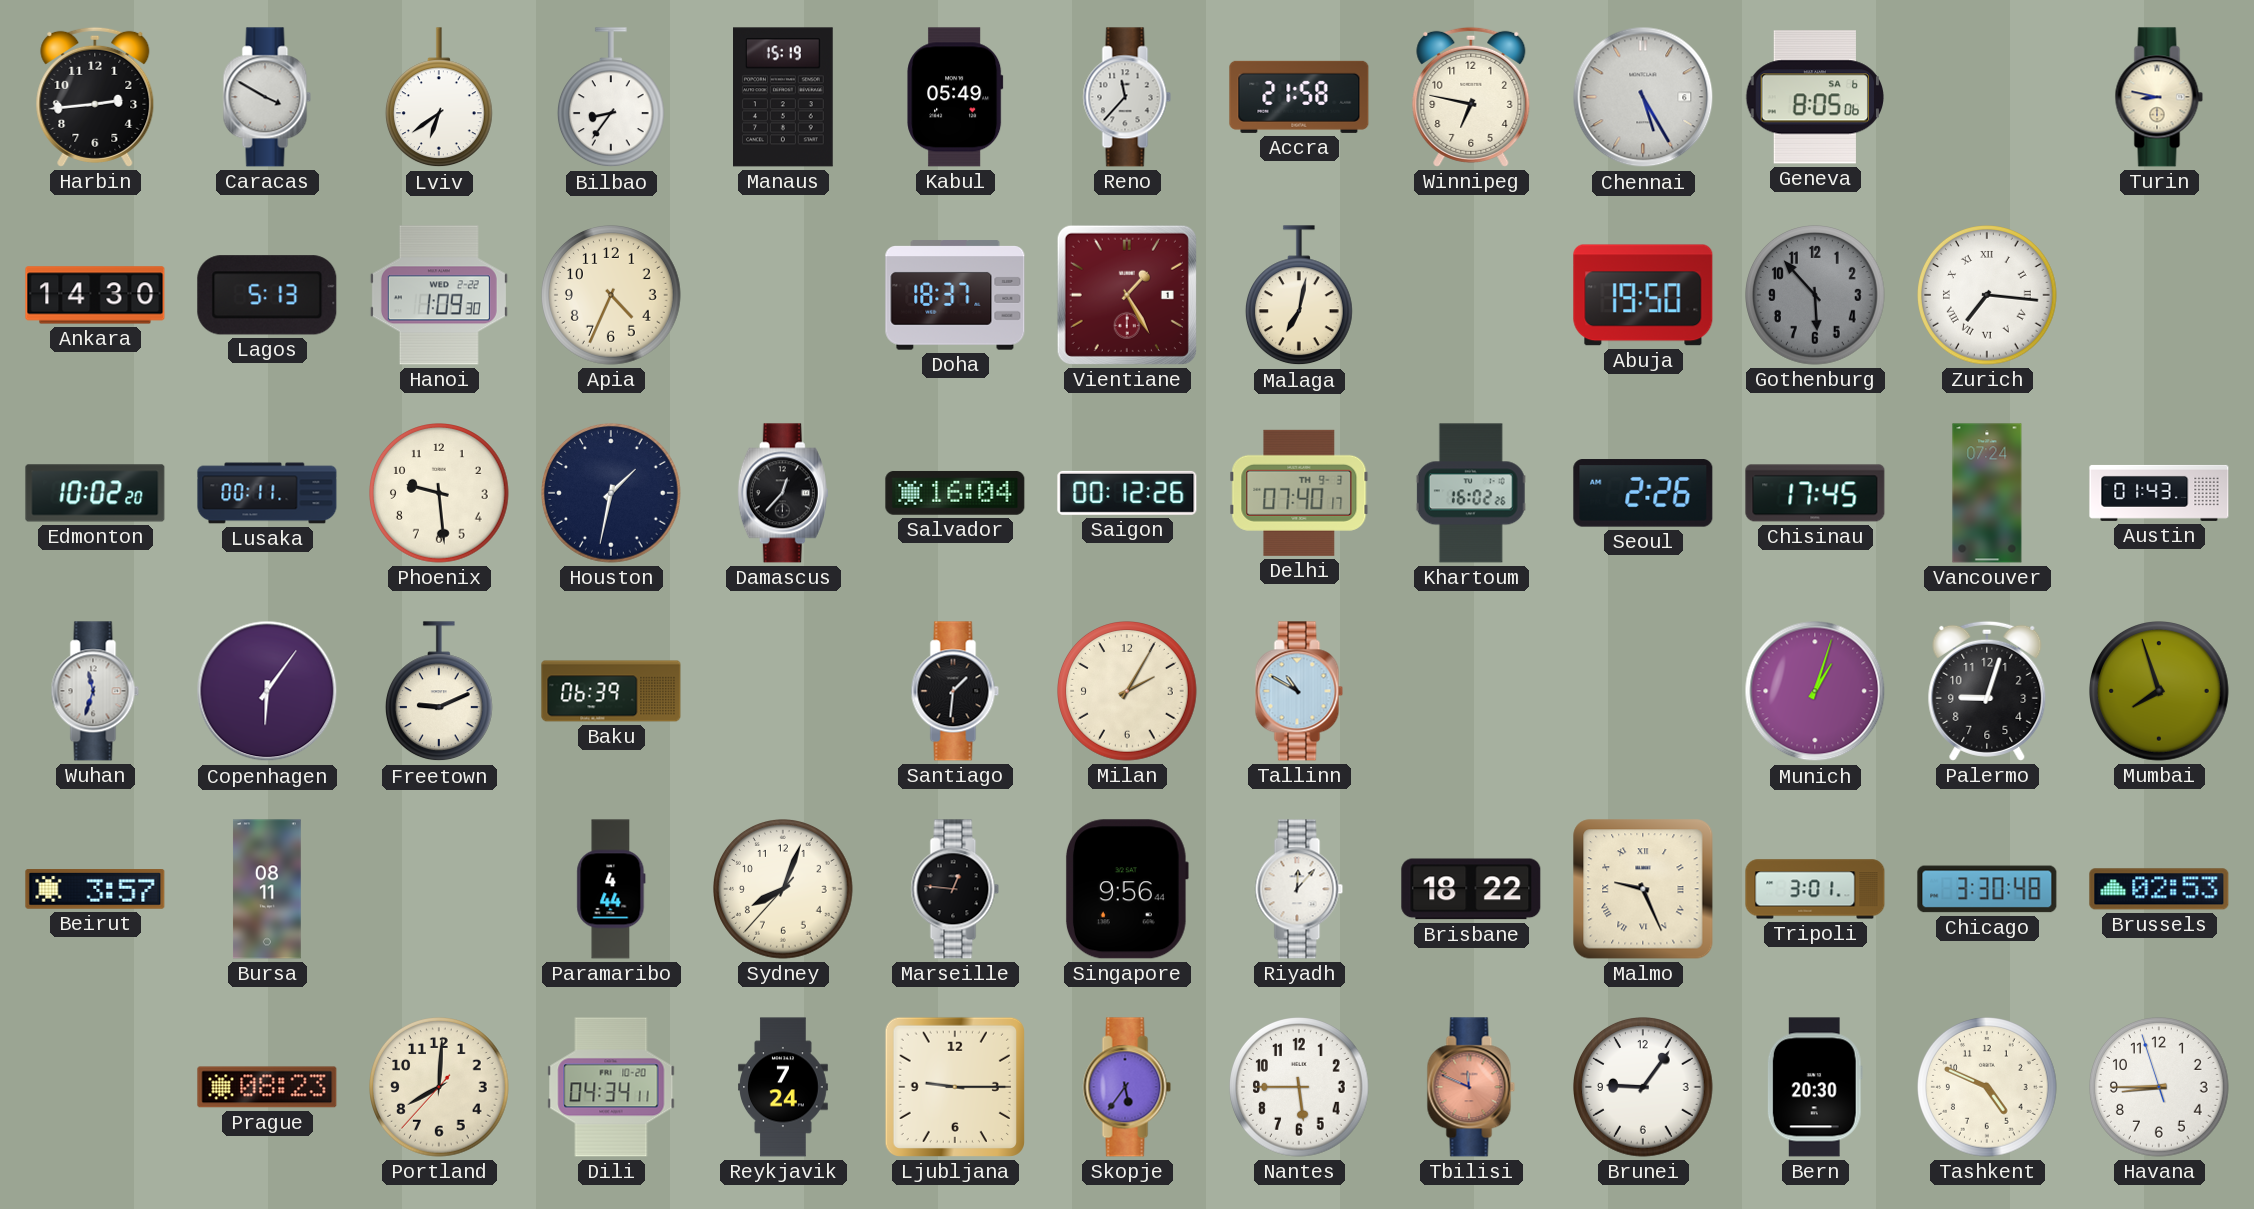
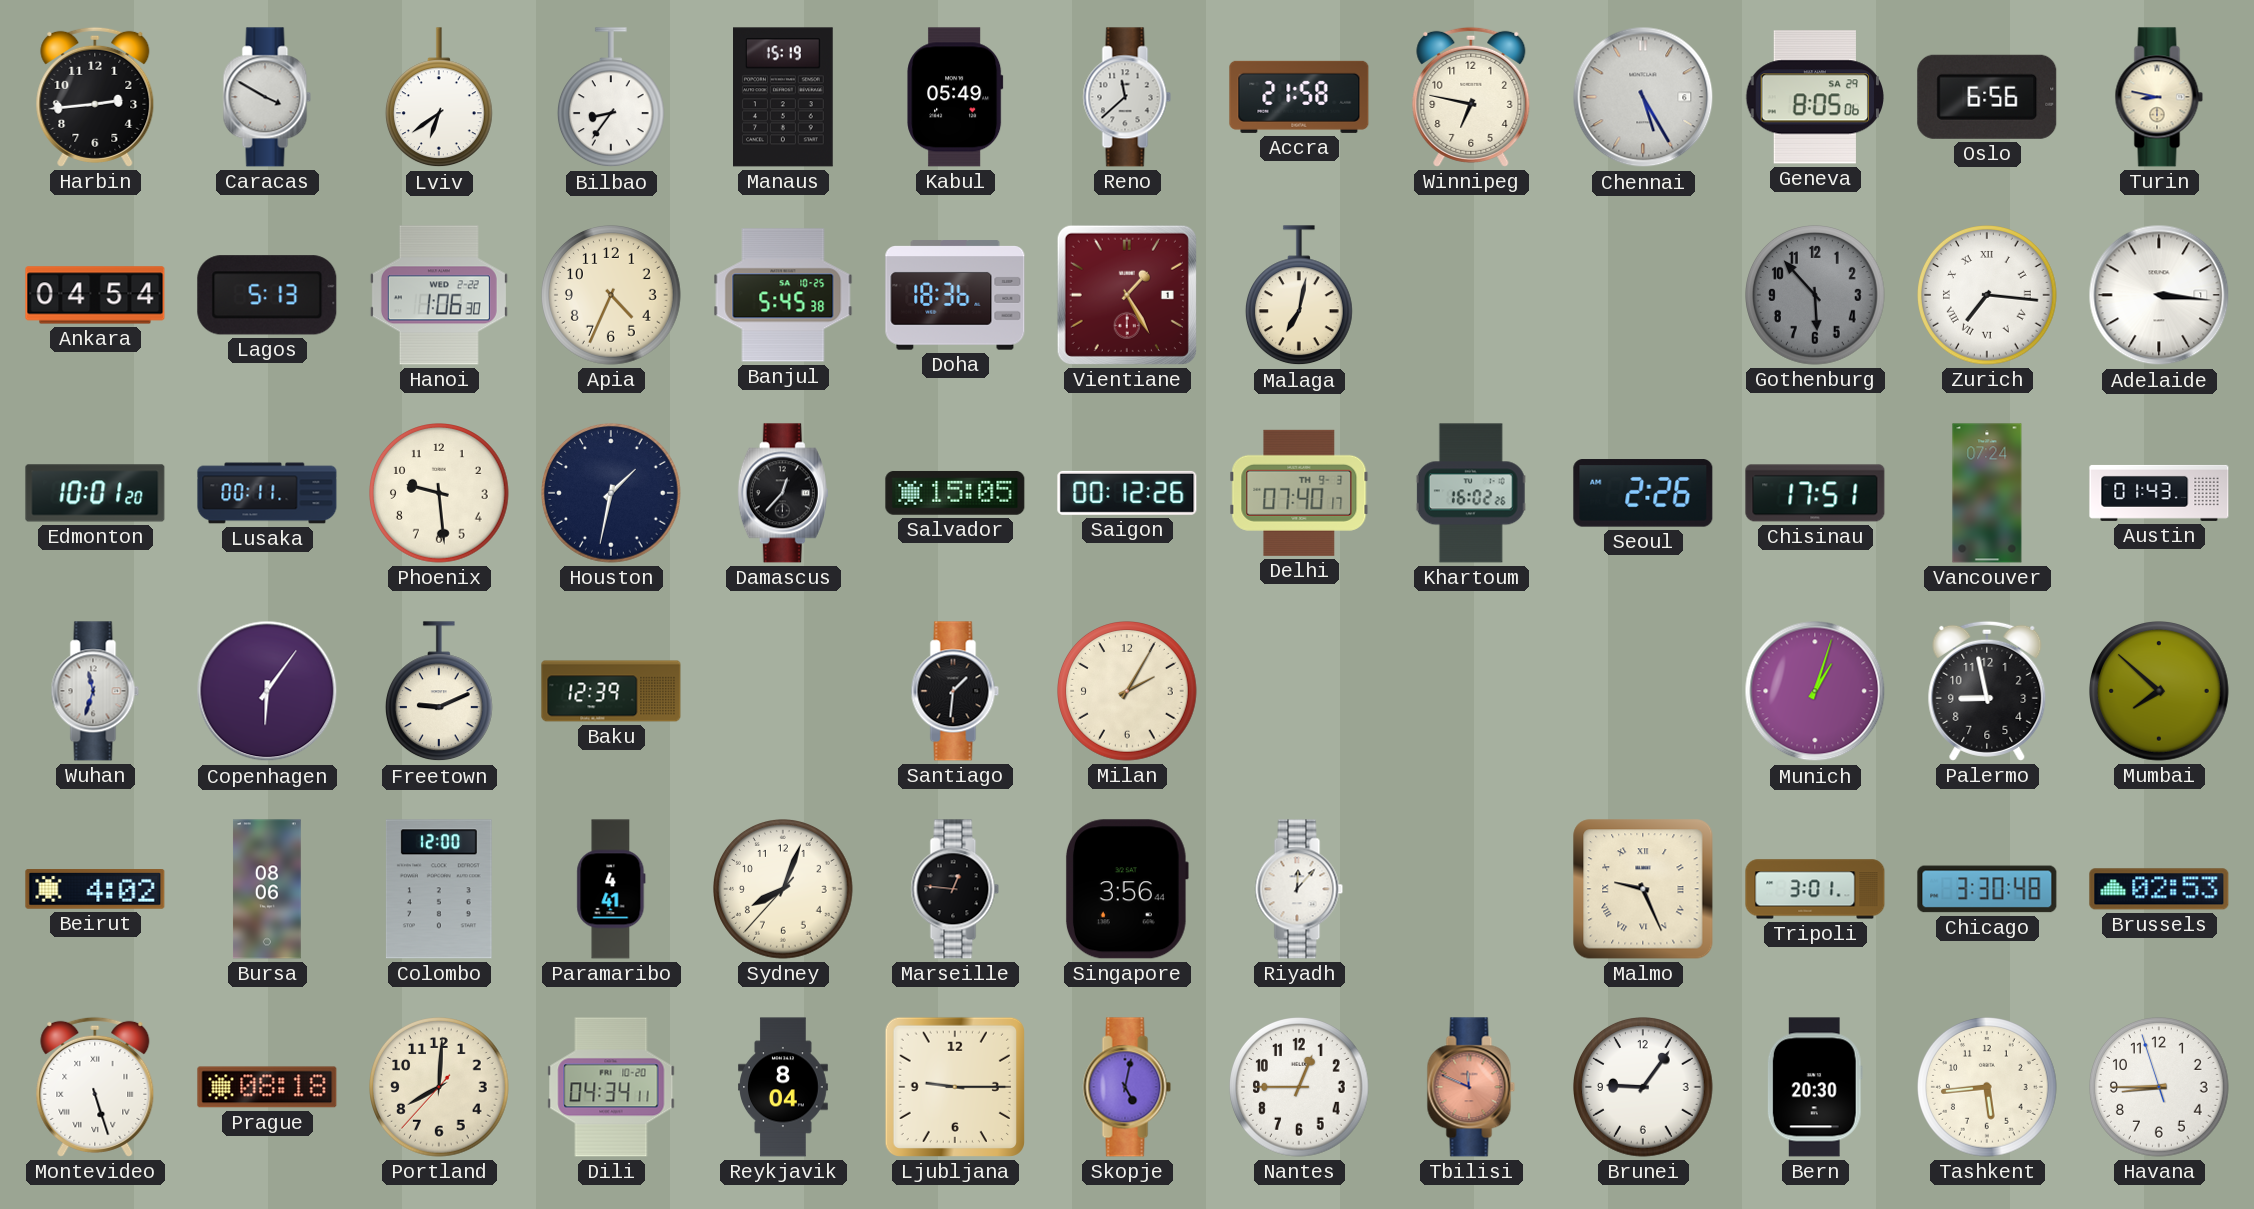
Reno: 11:37 -> 11:38 (1127, 97)
Geneva date: SA 6 -> SA 29 (1814, 97)
Oslo: none -> 6:56 (1987, 97)
Ankara: 14:30 -> 04:54 (95, 295)
Hanoi: 1:09 -> 1:06 (439, 295)
Banjul: none -> 5:45 (783, 295)
Doha: 18:37 -> 18:36 (955, 295)
Abuja: 19:50 -> none (1643, 295)
Adelaide: none -> 3:16 (2159, 295)
Edmonton: 10:02 -> 10:01 (95, 493)
Salvador: 16:04 -> 15:05 (955, 493)
Chisinau: 17:45 -> 17:51 (1815, 493)
Baku: 06:39 -> 12:39 (611, 691)
Tallinn: 10:50 -> none (1299, 691)
Palermo: 9:03 -> 8:58 (1987, 691)
Mumbai: 7:57 -> 7:52 (2160, 692)
Beirut: 3:57 -> 4:02 (95, 890)
Bursa: 08:11 -> 08:06 (267, 889)
Colombo: none -> 12:00 (439, 889)
Paramaribo: 4:44 -> 4:41 (611, 889)
Singapore: 9:56 -> 3:56 (1127, 889)
Brisbane: 18:22 -> none (1471, 889)
Montevideo: none -> 5:27 (95, 1087)
Prague: 08:23 -> 08:18 (267, 1087)
Reykjavik: 7:24 -> 8:04 (784, 1087)
Skopje: 5:36 -> 5:02 (1127, 1087)
Nantes: 5:45 -> 12:45 (1300, 1088)
Tashkent: 4:49 -> 5:44 (1988, 1088)
